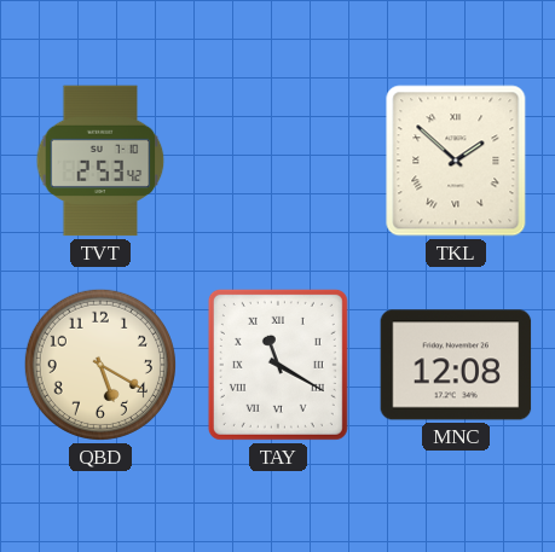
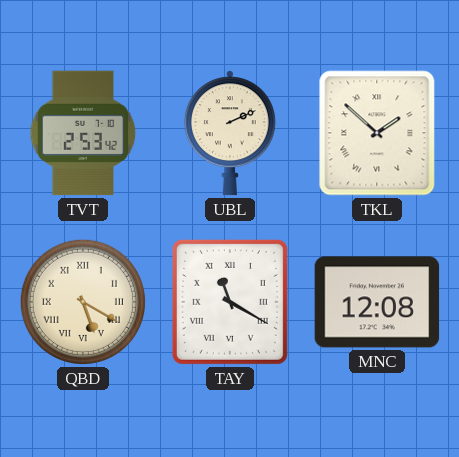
UBL: none -> 2:11 (230, 133)
QBD numerals: Arabic -> Roman (83, 302)
